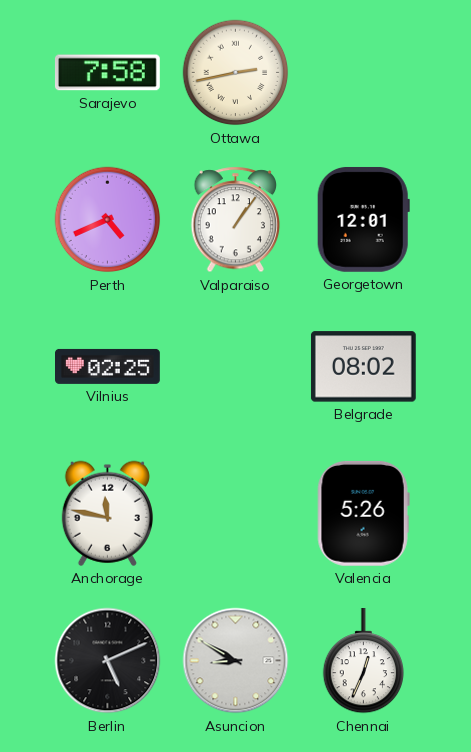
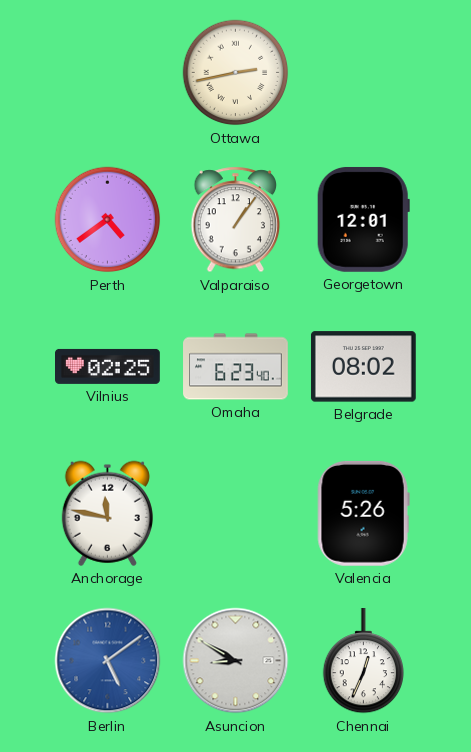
Sarajevo: 7:58 -> none (107, 73)
Perth: 4:41 -> 4:39 (108, 220)
Omaha: none -> 6:23 (236, 367)
Berlin: 5:11 -> 5:09 (108, 661)
Berlin dial: black -> blue (108, 661)
